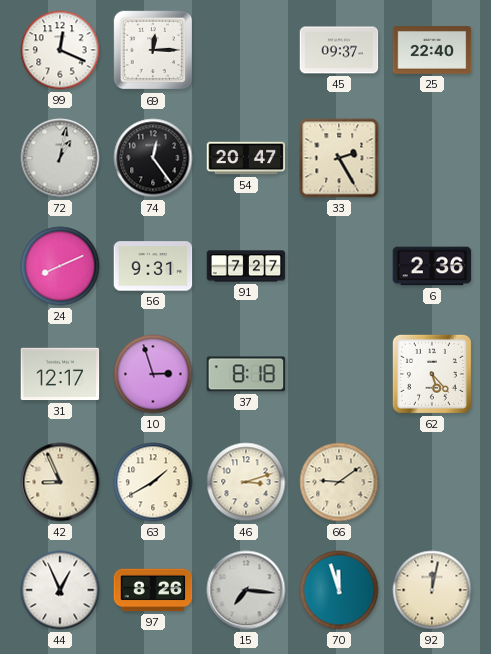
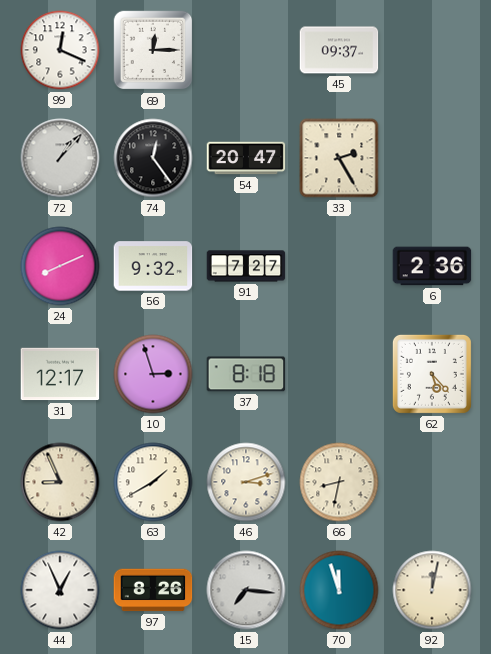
25: 22:40 -> none (432, 50)
72: 1:02 -> 1:07 (60, 158)
56: 9:31 -> 9:32 (153, 266)
66: 9:09 -> 8:32 (339, 482)
